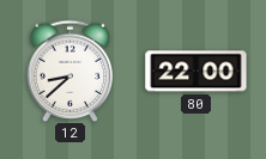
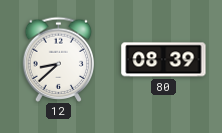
80: 22:00 -> 08:39 (164, 60)
